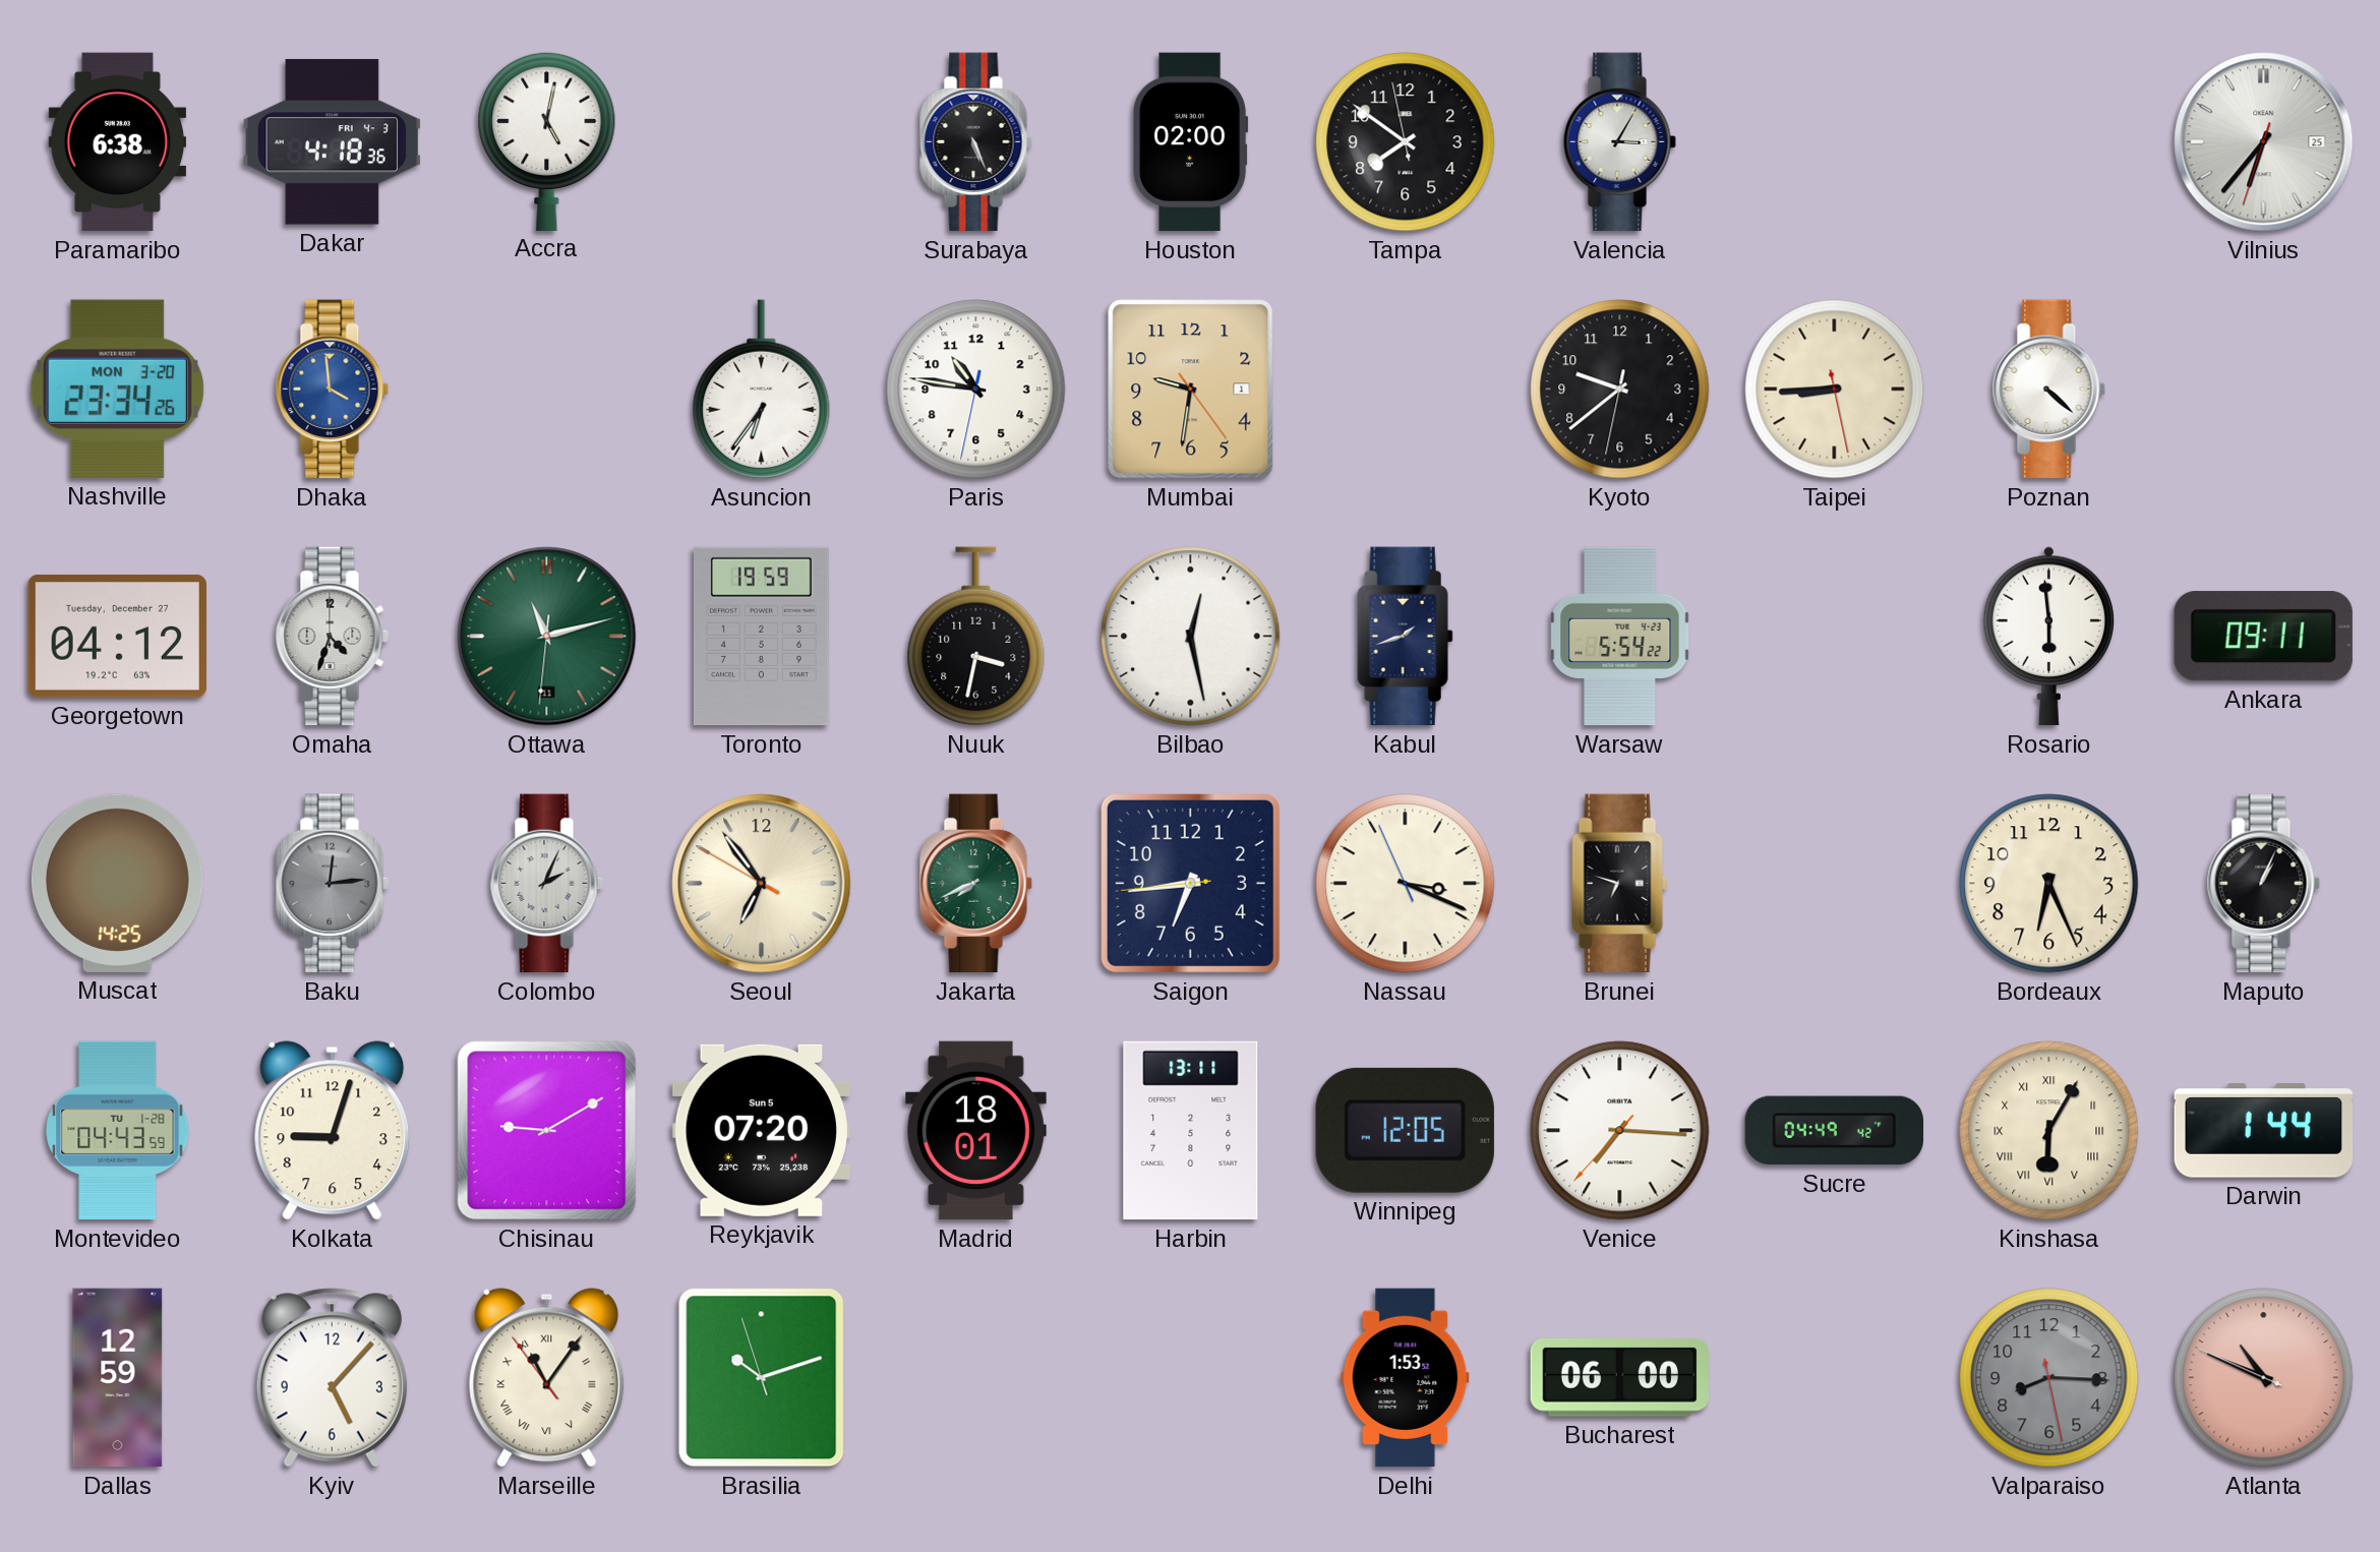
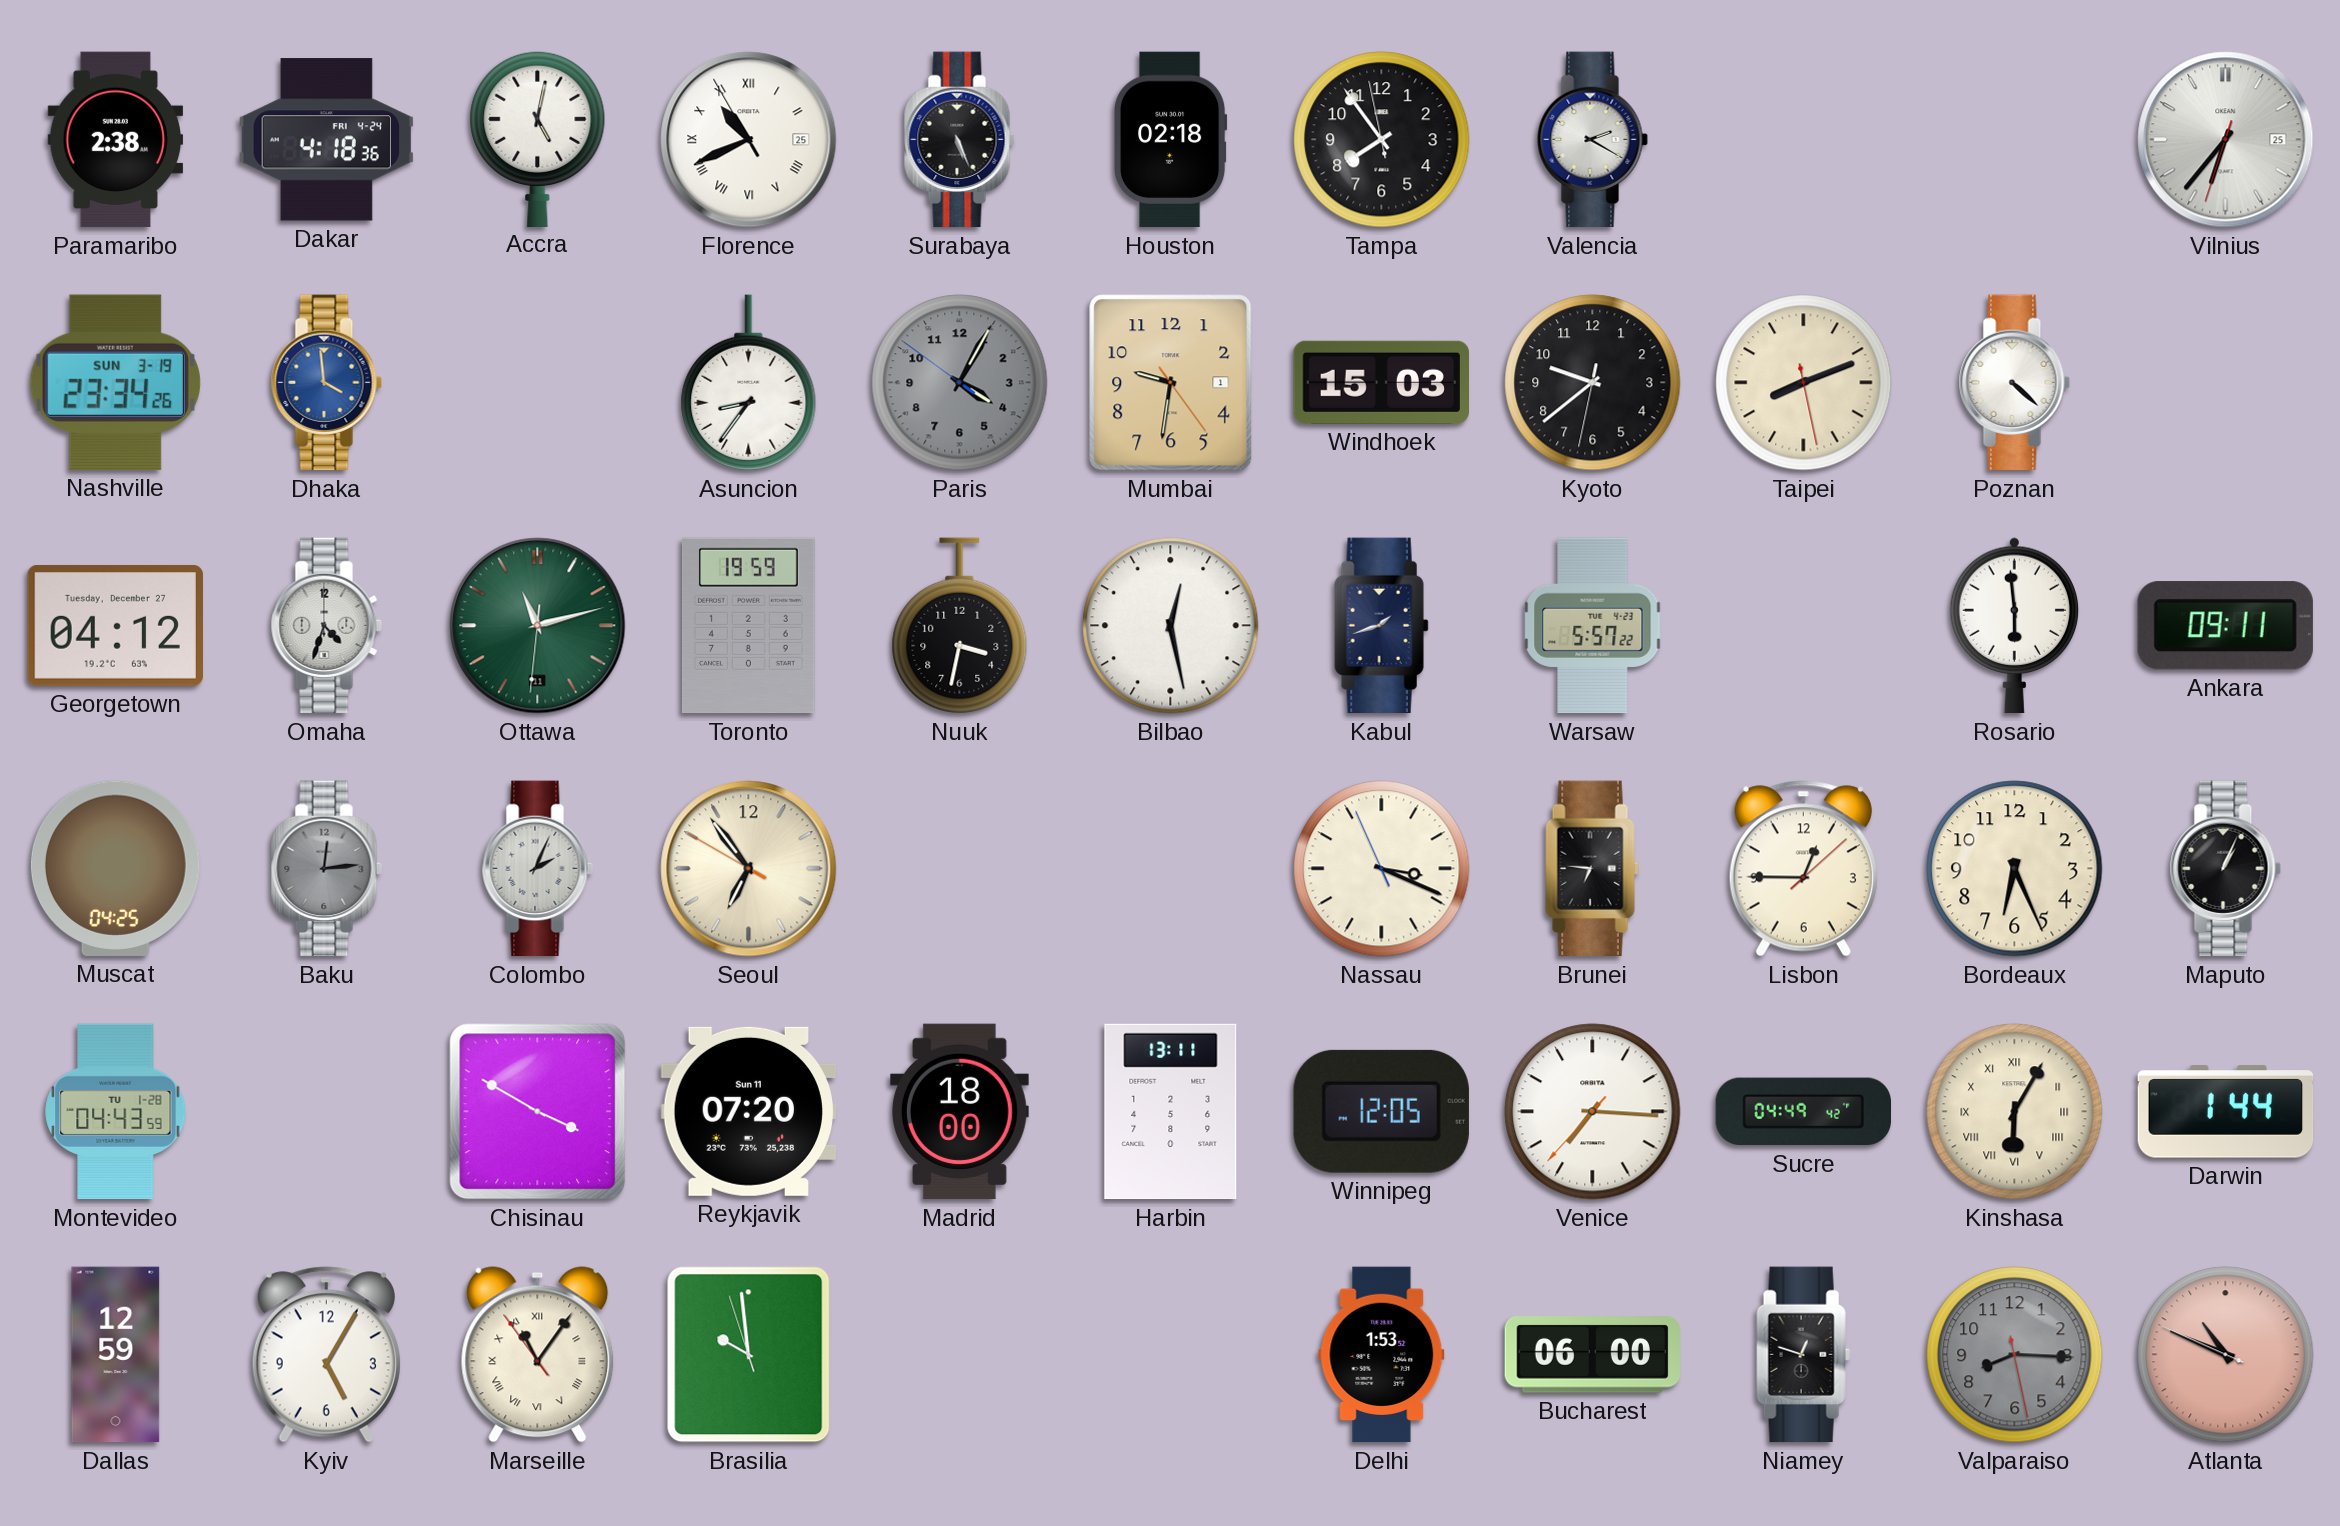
Paramaribo: 6:38 -> 2:38 (116, 140)
Dakar date: FRI 4-3 -> FRI 4-24 (326, 140)
Florence: none -> 10:40 (749, 140)
Houston: 02:00 -> 02:18 (1171, 140)
Tampa: 7:50 -> 7:53 (1382, 140)
Valencia: 3:05 -> 2:20 (1592, 140)
Nashville date: MON 3-20 -> SUN 3-19 (115, 382)
Asuncion: 6:36 -> 8:36 (749, 383)
Paris: 10:46 -> 4:04 (960, 383)
Paris dial: white -> grey (960, 383)
Windhoek: none -> 15:03 (1381, 382)
Taipei: 8:44 -> 8:11 (1804, 383)
Warsaw: 5:54 -> 5:57 (1593, 626)
Muscat: 14:25 -> 04:25 (115, 868)
Jakarta: 7:41 -> none (975, 884)
Saigon: 6:43 -> none (1190, 883)
Brunei: 6:48 -> 6:46 (1593, 869)
Lisbon: none -> 12:45 (1803, 869)
Kolkata: 9:03 -> none (333, 1131)
Chisinau: 9:10 -> 3:50 (538, 1112)
Reykjavik date: Sun 5 -> Sun 11 (748, 1111)
Madrid: 18:01 -> 18:00 (960, 1112)
Kyiv: 5:07 -> 5:05 (326, 1355)
Brasilia: 10:11 -> 9:58 (749, 1355)
Niamey: none -> 12:48 (1804, 1355)
